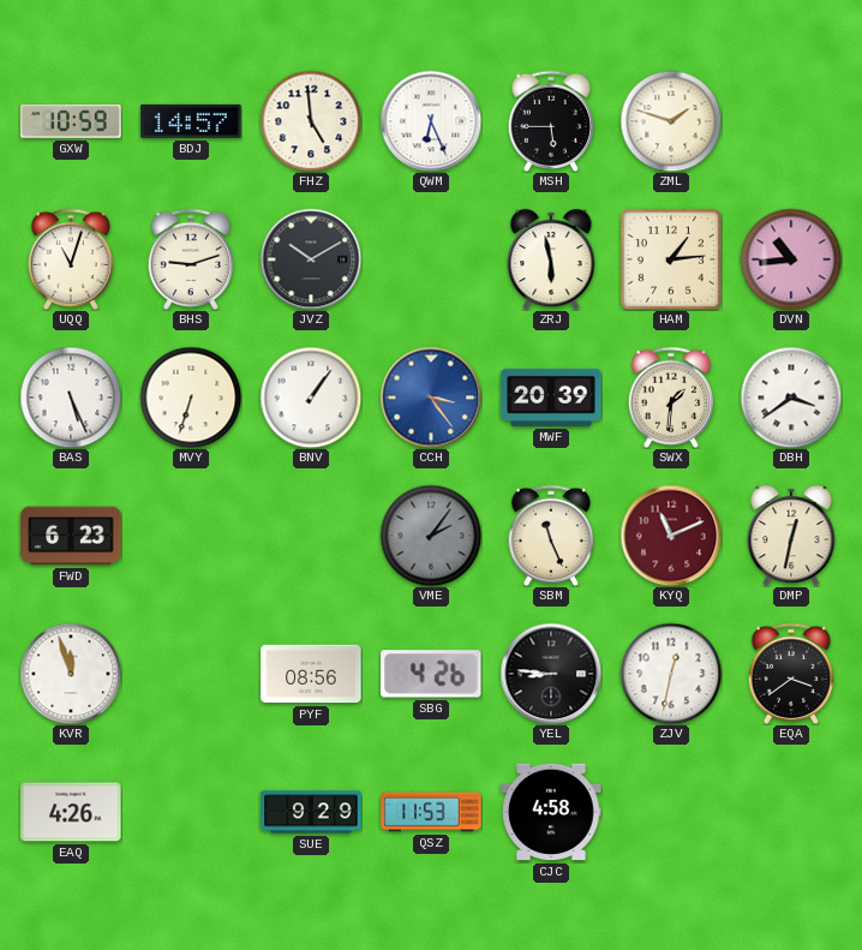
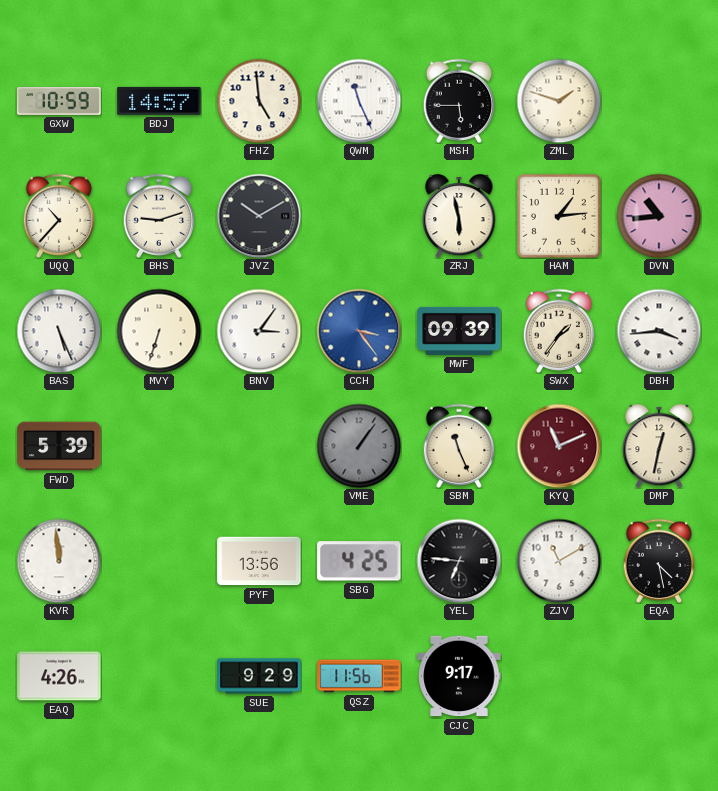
QWM: 6:26 -> 11:26 (359, 101)
UQQ: 11:03 -> 10:37 (59, 215)
BNV: 1:06 -> 3:06 (259, 331)
MWF: 20:39 -> 09:39 (459, 331)
SWX: 1:31 -> 1:36 (559, 330)
DBH: 3:39 -> 3:44 (659, 331)
FWD: 6:23 -> 5:39 (59, 446)
VME: 2:06 -> 1:06 (359, 446)
KVR: 11:57 -> 11:59 (59, 561)
PYF: 08:56 -> 13:56 (259, 561)
SBG: 4:26 -> 4:25 (359, 561)
YEL: 8:46 -> 6:46 (459, 561)
ZJV: 12:32 -> 11:10 (559, 561)
EQA: 3:39 -> 4:28 (659, 560)
QSZ: 11:53 -> 11:56 (359, 676)
CJC: 4:58 -> 9:17 (459, 676)
